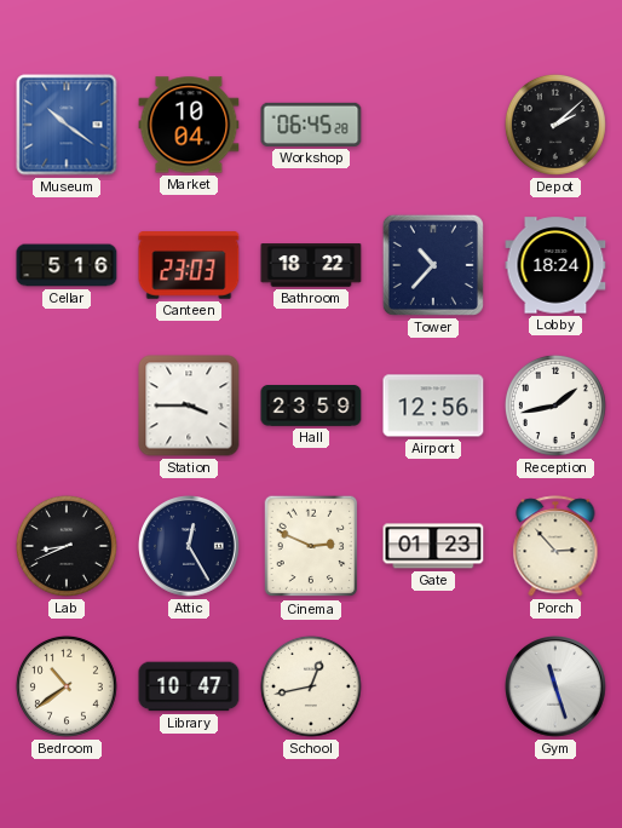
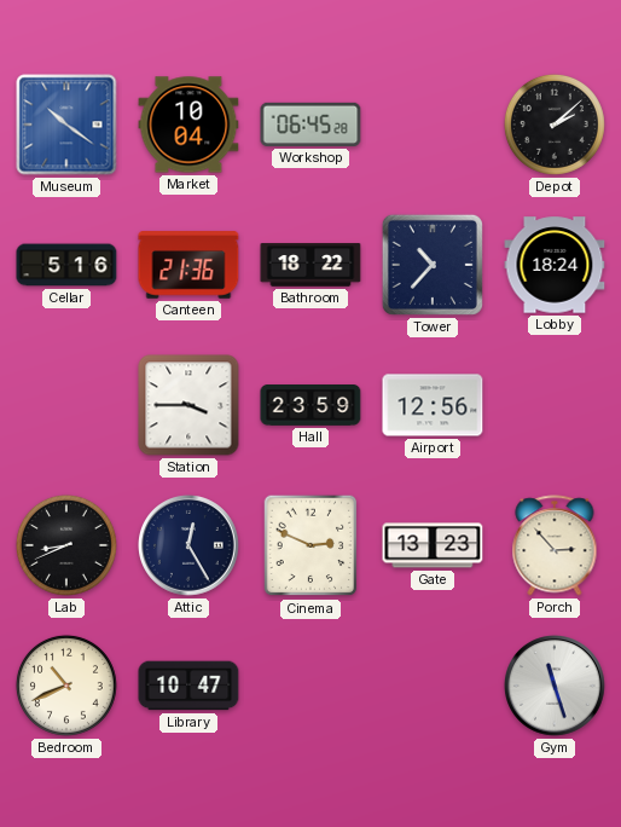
Canteen: 23:03 -> 21:36 (188, 265)
Reception: 1:43 -> none (555, 406)
Gate: 01:23 -> 13:23 (433, 545)
Bedroom: 10:39 -> 10:41 (66, 686)
School: 12:43 -> none (311, 686)
